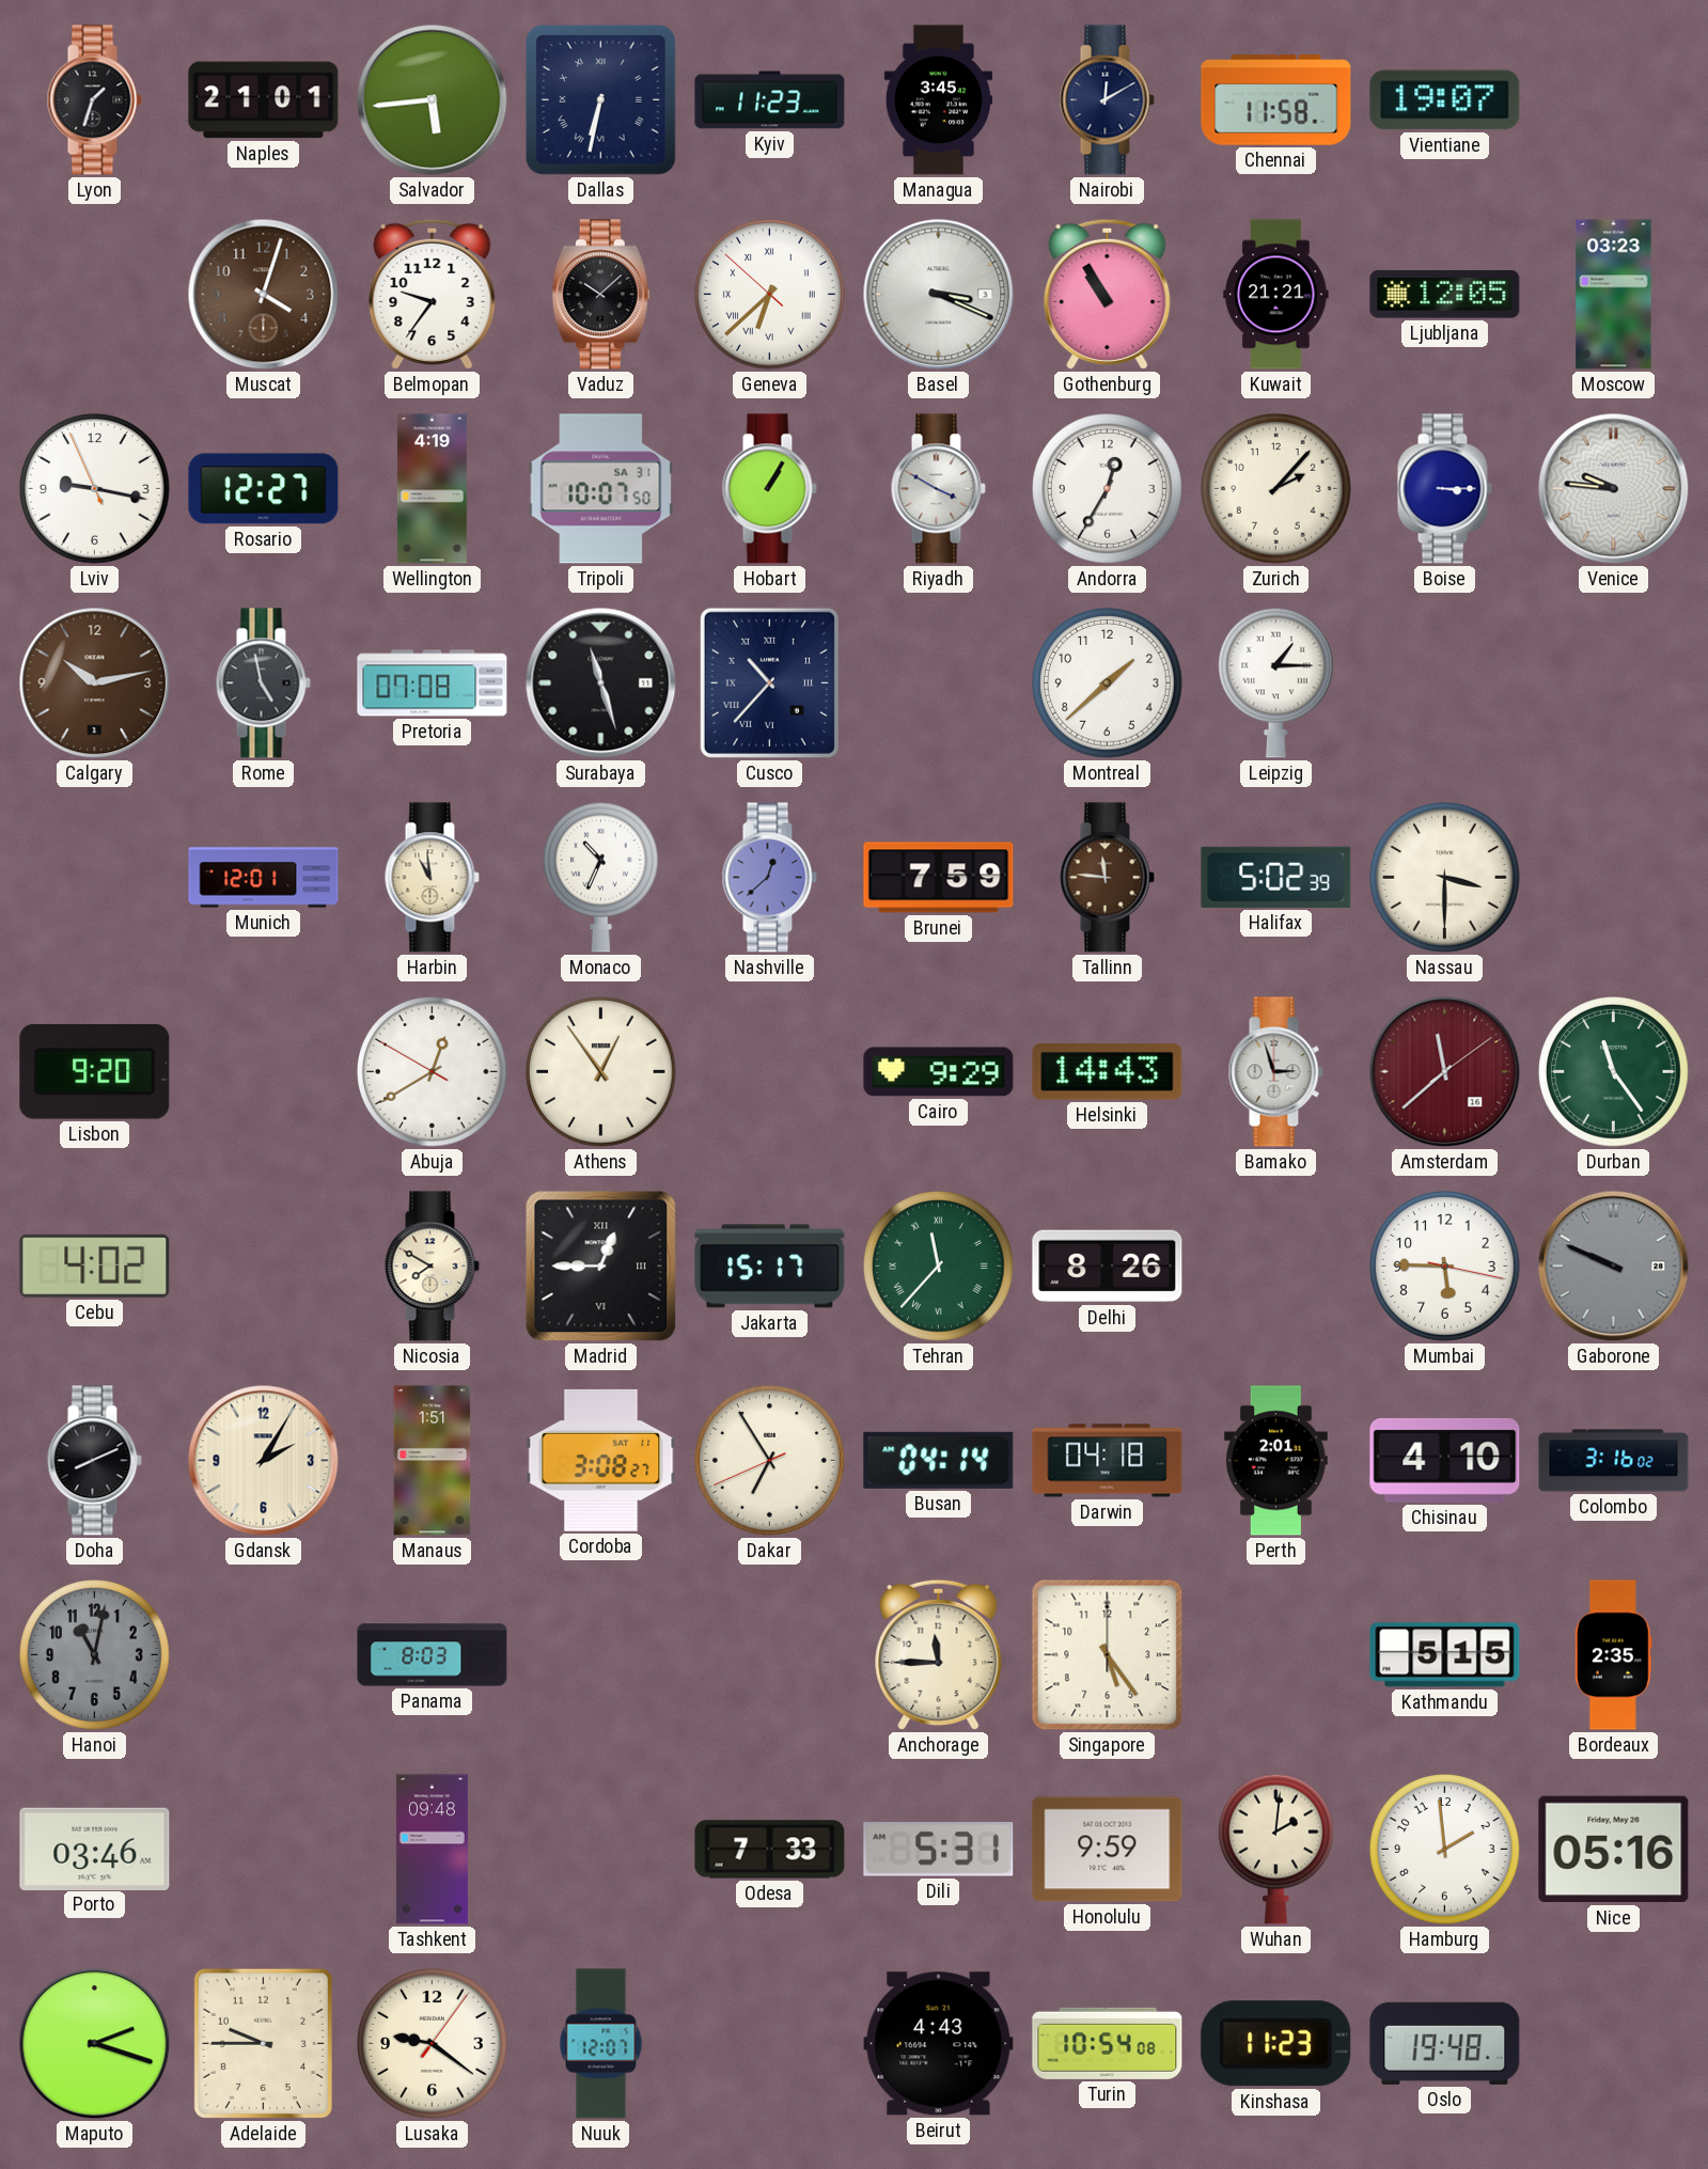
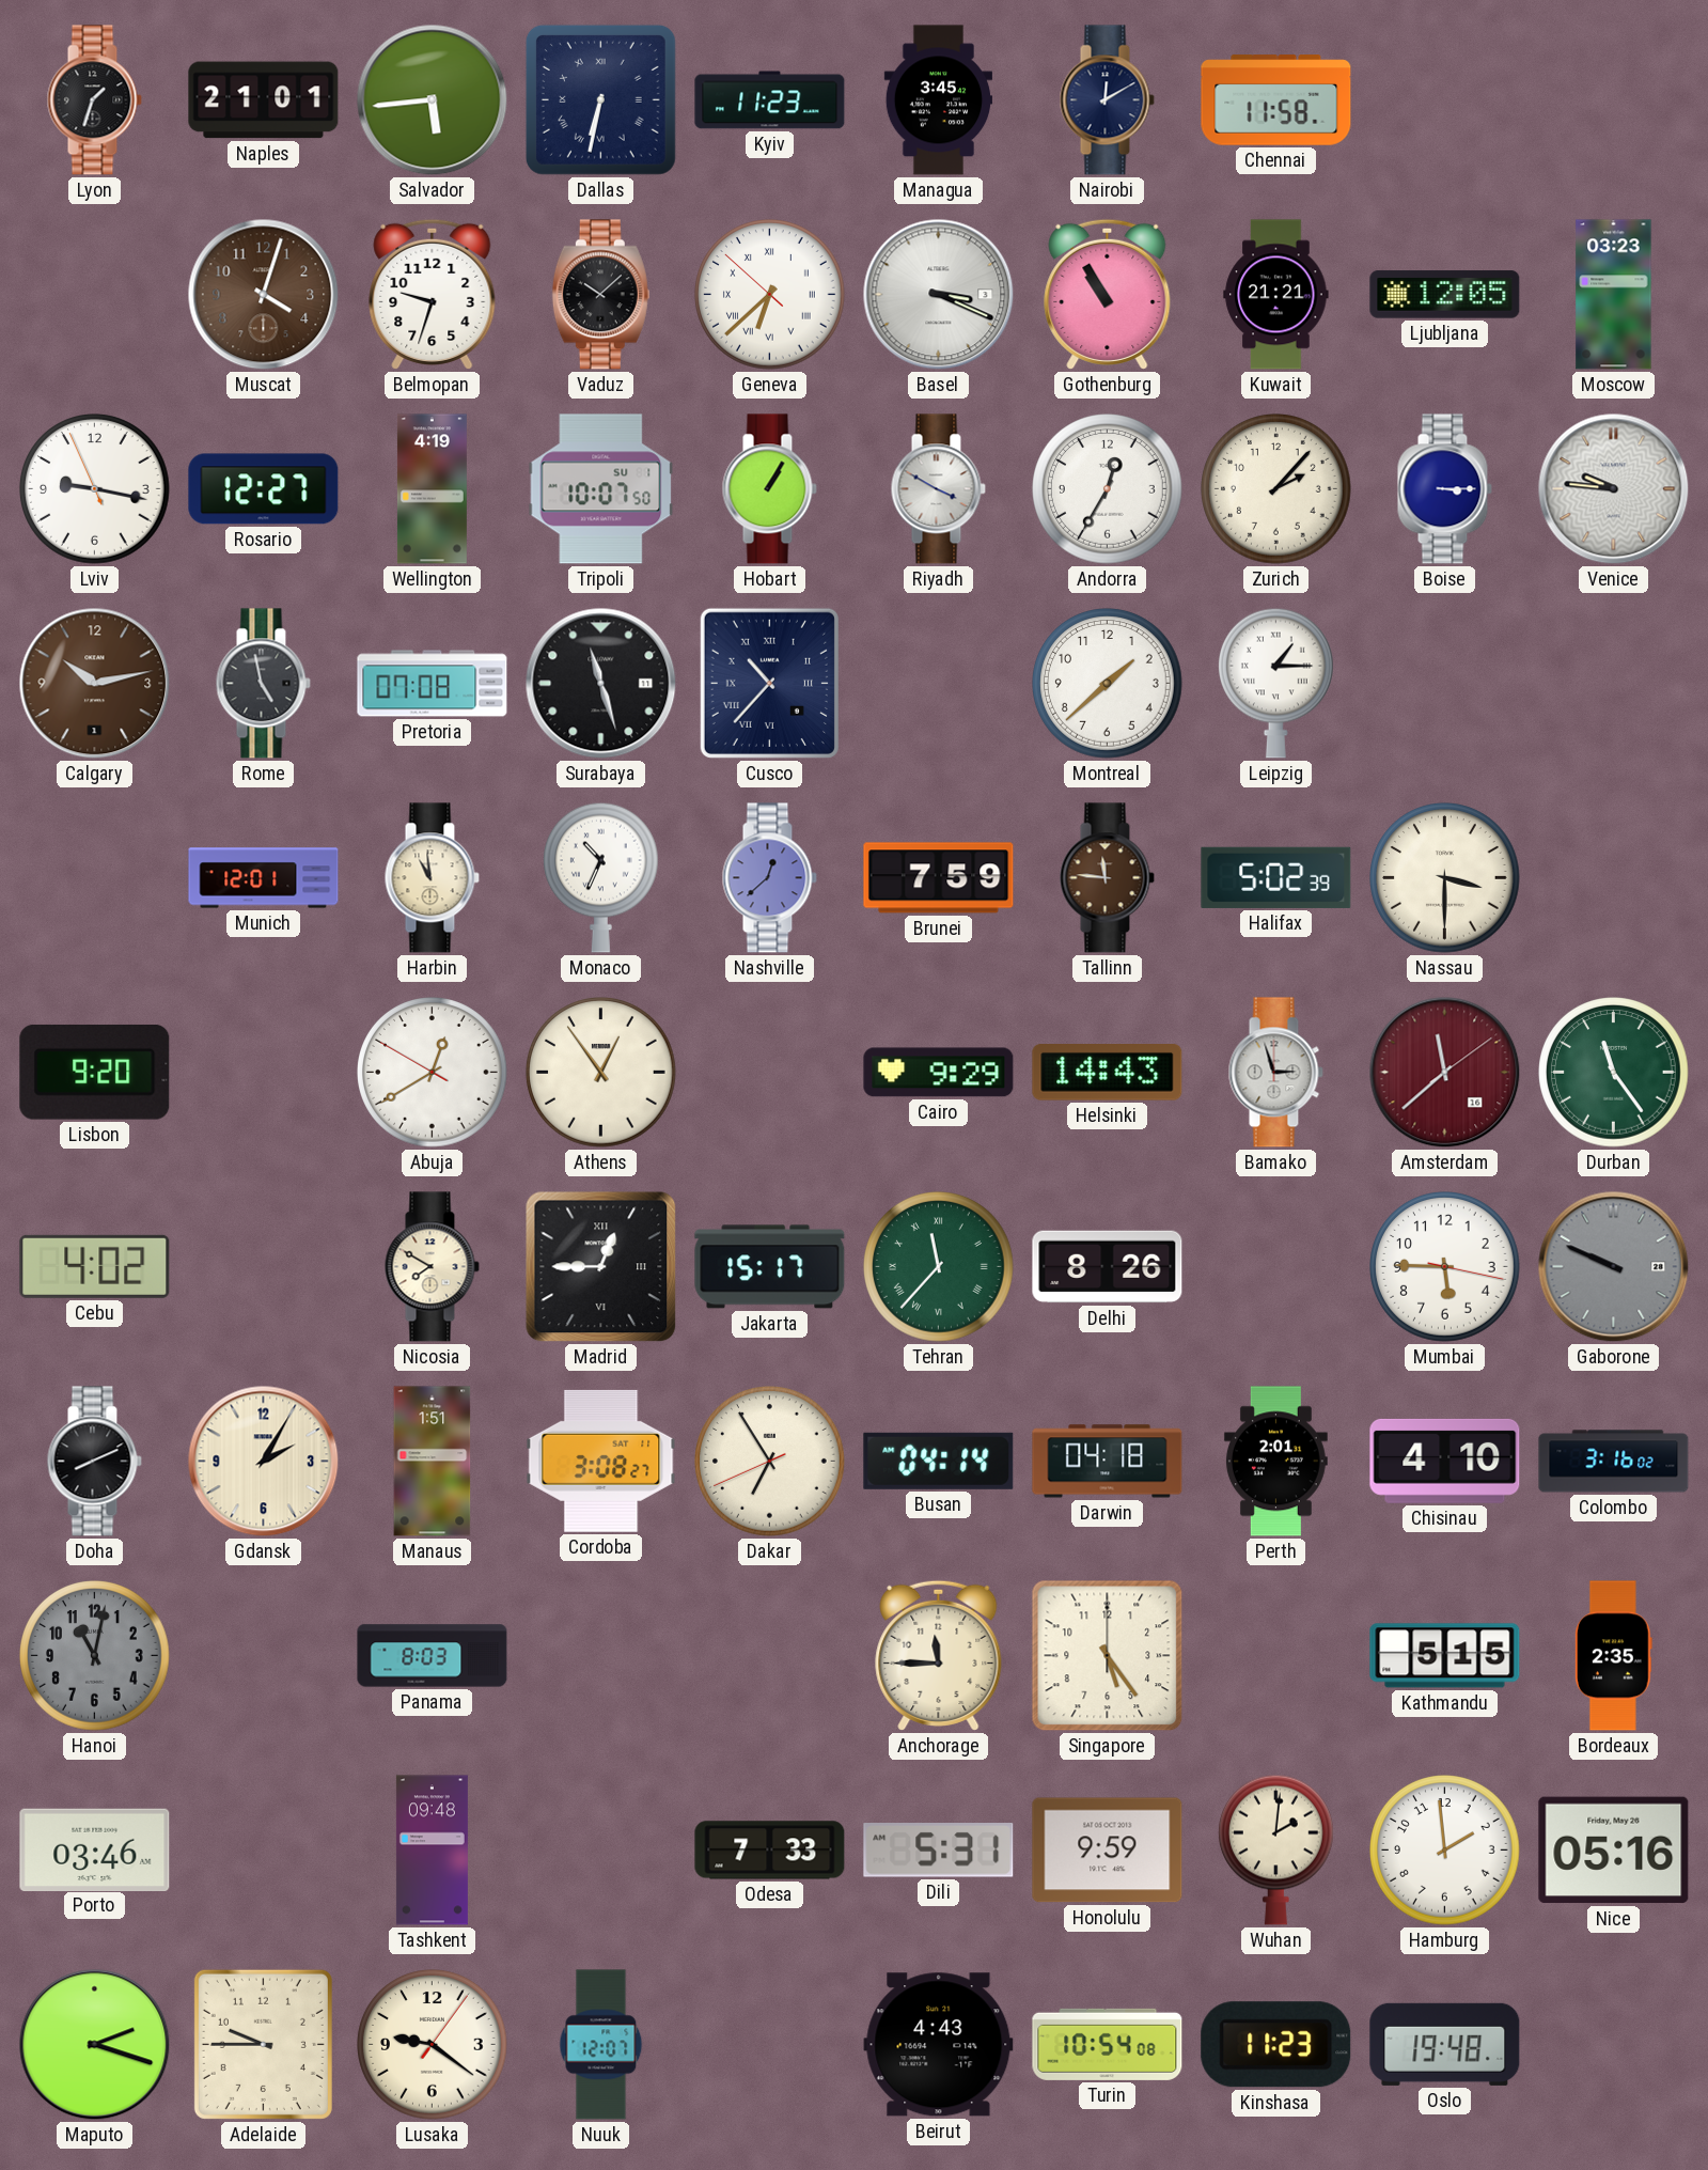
Vientiane: 19:07 -> none (1445, 100)
Belmopan: 9:36 -> 9:33 (433, 294)
Tripoli date: SA 31 -> SU 1 (601, 489)
